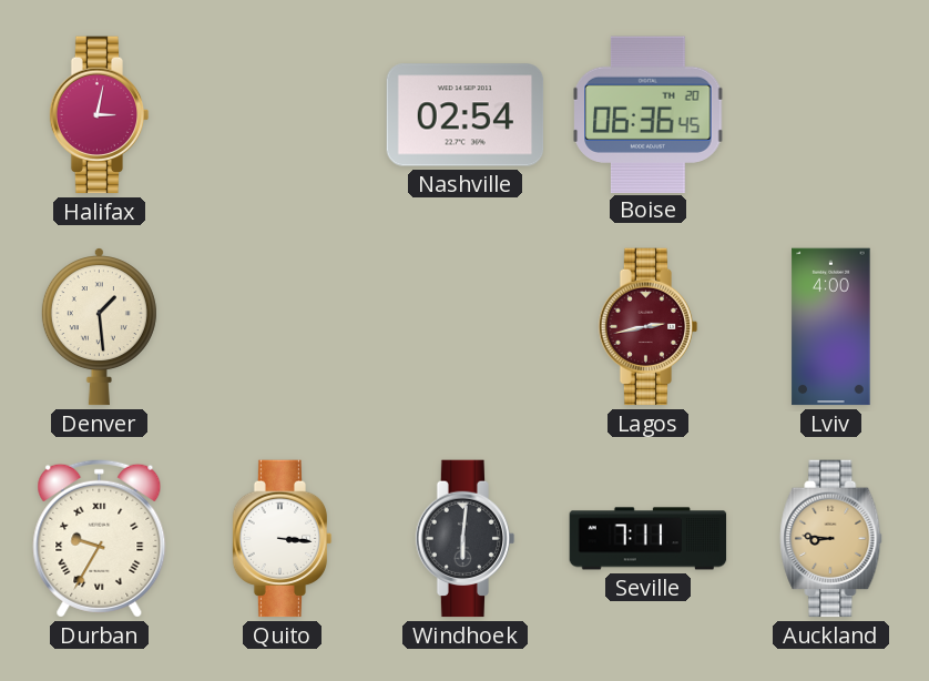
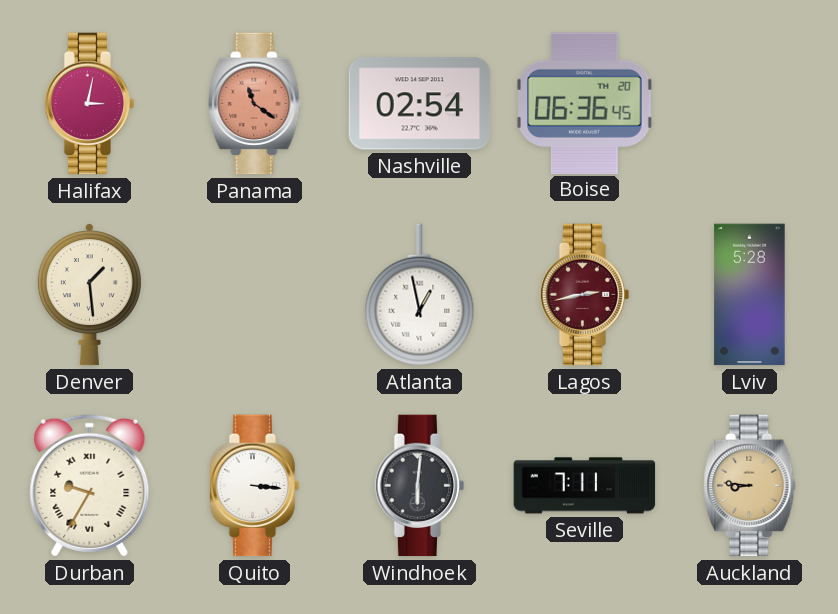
Panama: none -> 11:21 (255, 104)
Atlanta: none -> 12:58 (420, 295)
Lviv: 4:00 -> 5:28 (750, 295)
